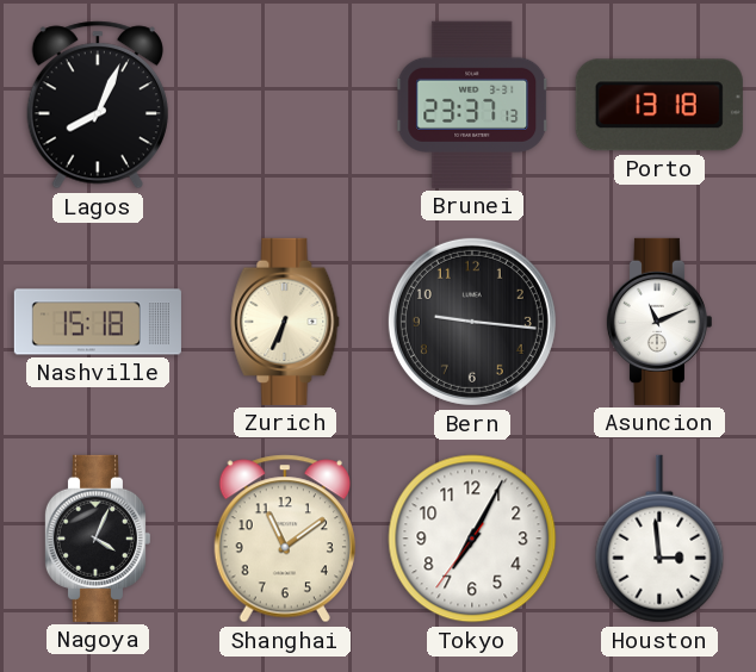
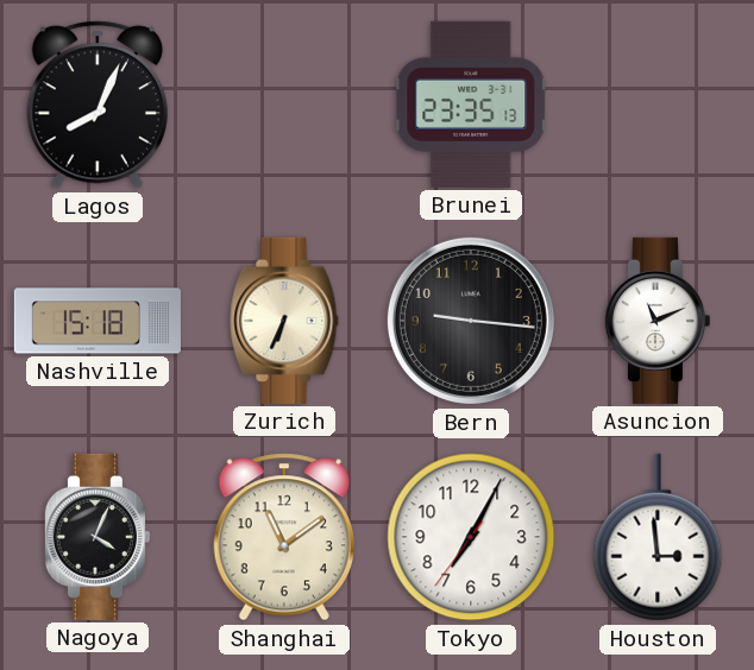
Brunei: 23:37 -> 23:35 (472, 105)
Porto: 13:18 -> none (659, 105)
